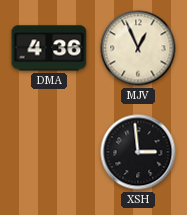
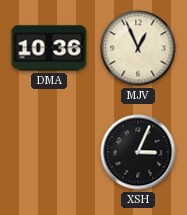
DMA: 4:36 -> 10:36 (49, 48)
XSH: 2:59 -> 3:04 (138, 152)
